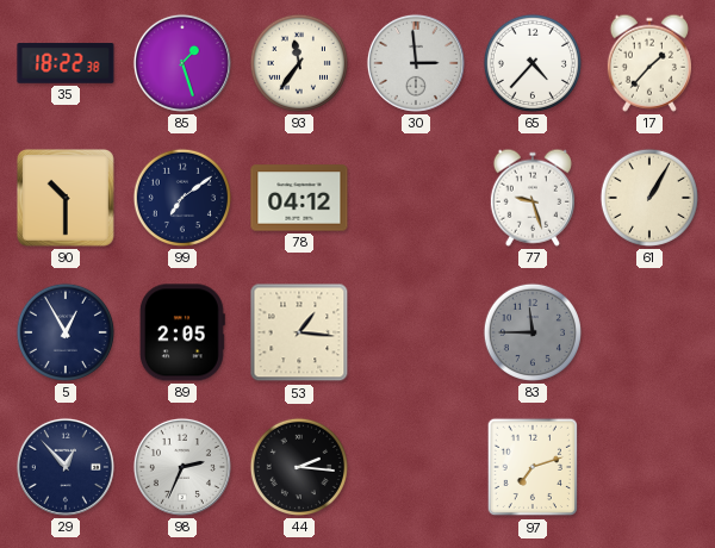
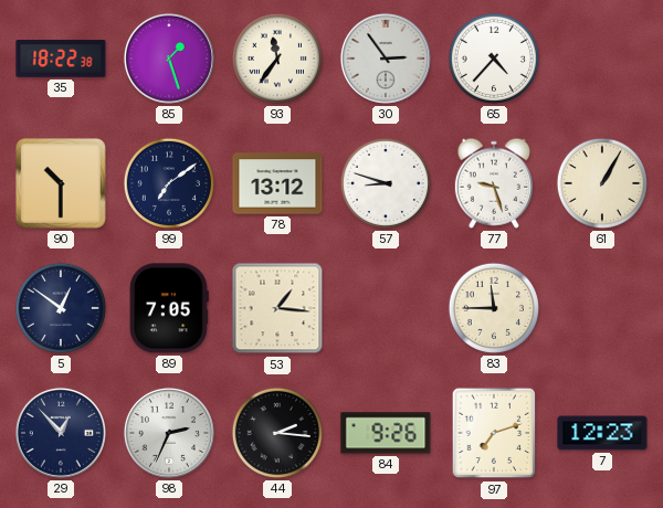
30: 2:59 -> 2:54 (386, 59)
17: 1:37 -> none (649, 63)
78: 04:12 -> 13:12 (277, 183)
57: none -> 8:48 (386, 183)
5: 12:55 -> 12:51 (61, 308)
89: 2:05 -> 7:05 (169, 308)
83 dial: grey -> cream (494, 308)
84: none -> 9:26 (386, 433)
7: none -> 12:23 (602, 433)
